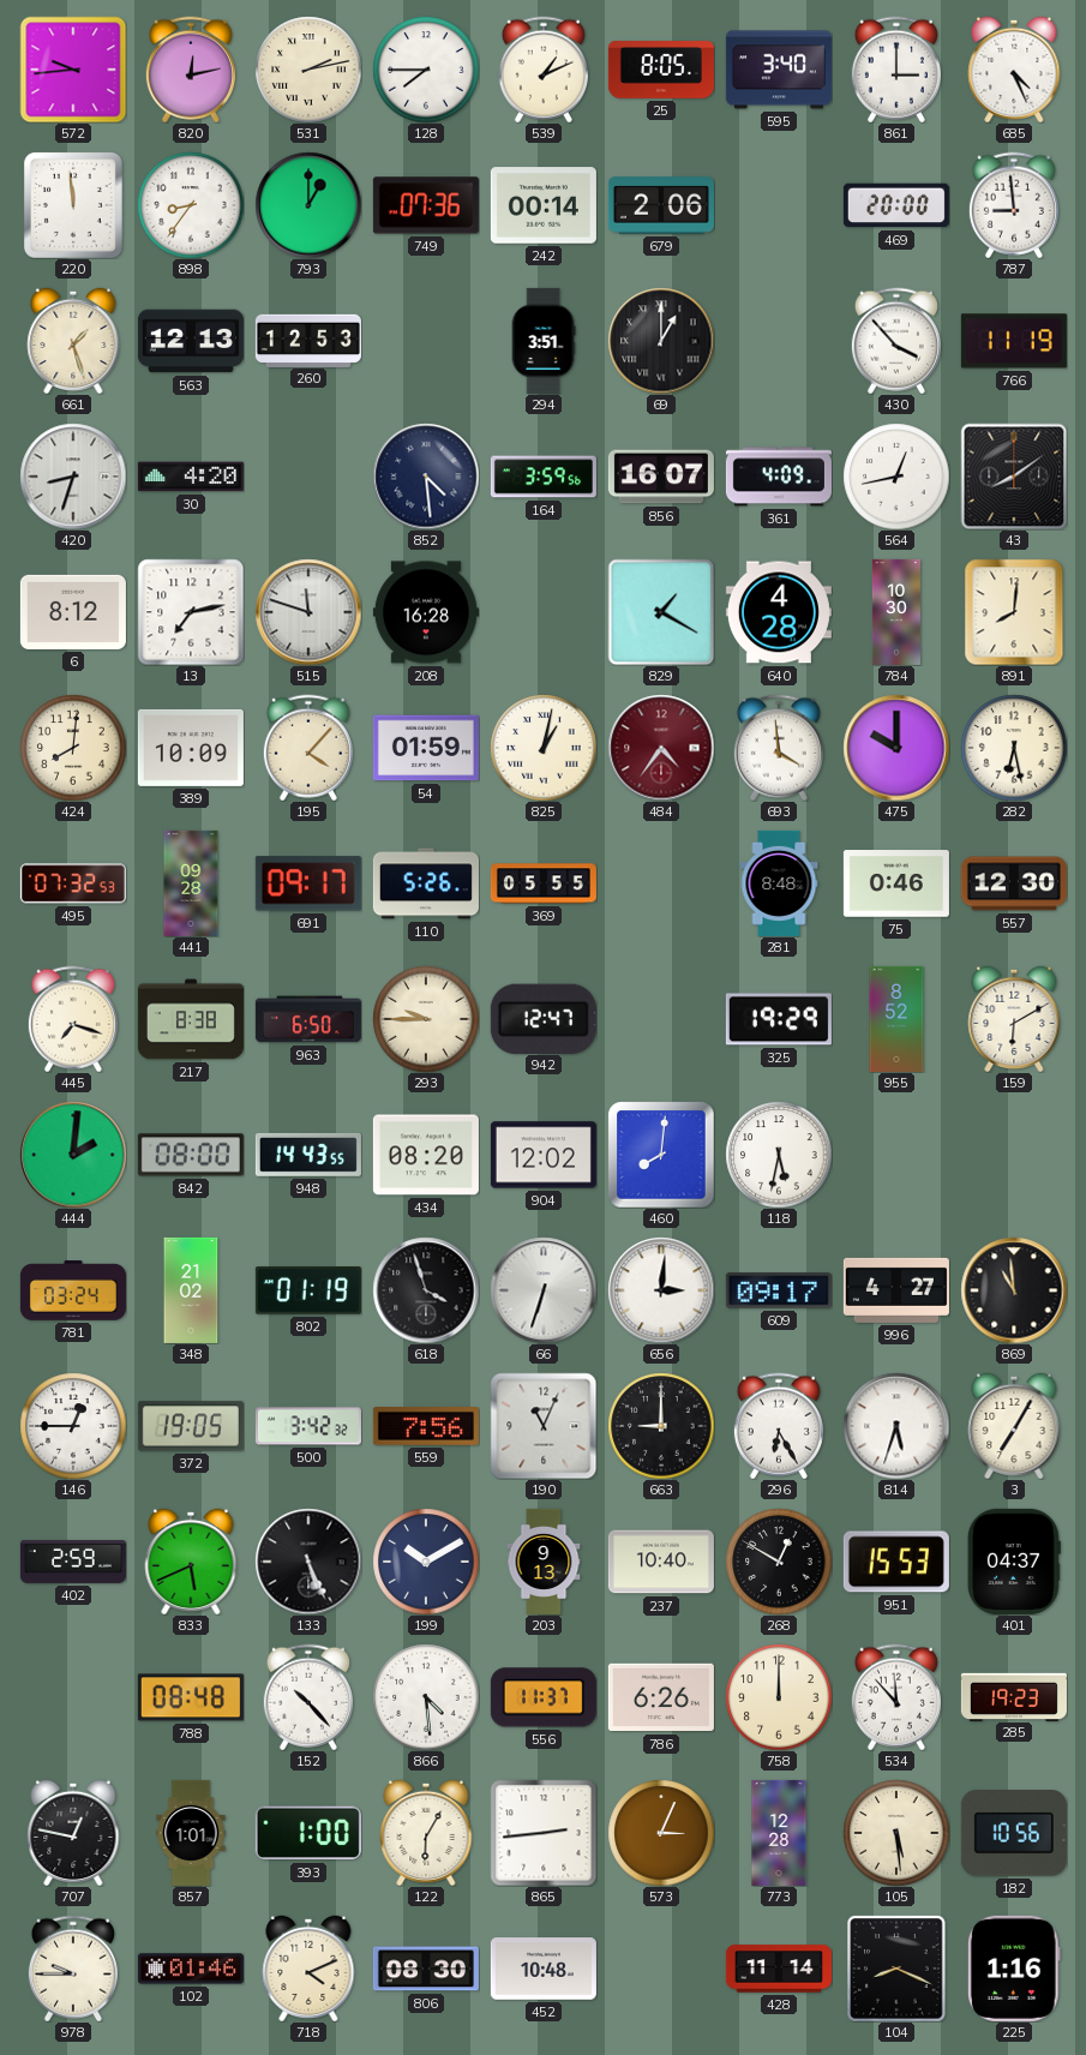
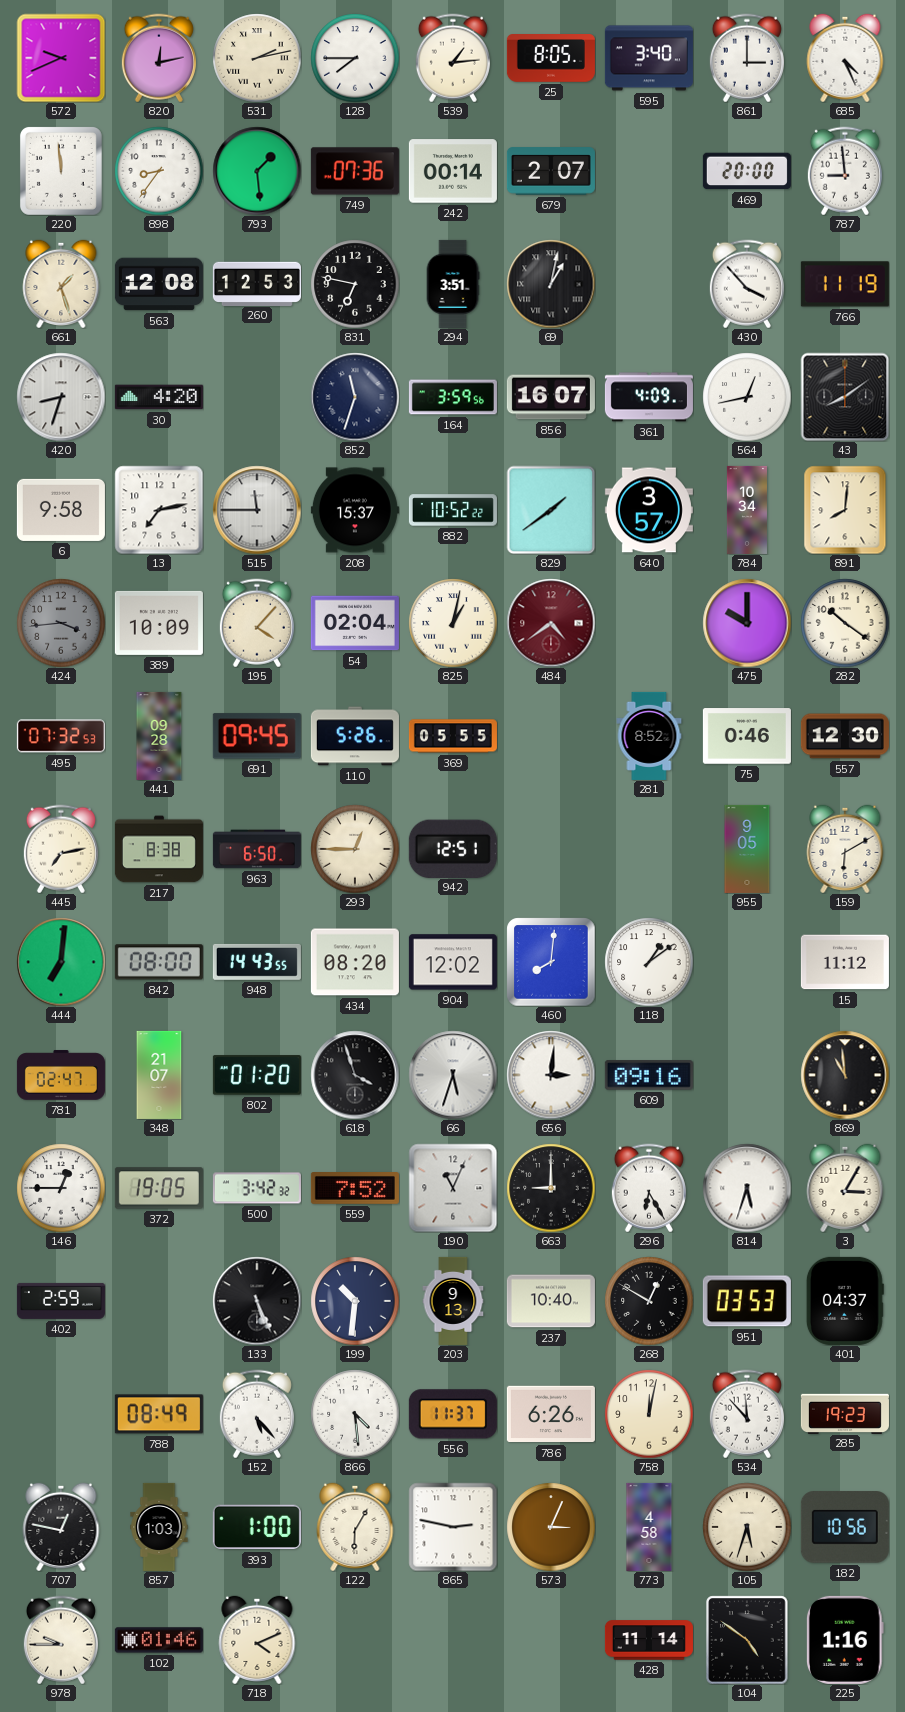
572: 9:44 -> 9:41 (61, 58)
539: 1:11 -> 1:14 (453, 58)
793: 1:00 -> 1:29 (257, 171)
679: 2:06 -> 2:07 (551, 171)
563: 12:13 -> 12:08 (159, 284)
831: none -> 6:47 (355, 284)
69: 1:00 -> 1:02 (551, 284)
852: 4:29 -> 11:33 (355, 397)
6: 8:12 -> 9:58 (61, 510)
515: 11:48 -> 11:45 (257, 510)
208: 16:28 -> 15:37 (355, 510)
882: none -> 10:52 (453, 510)
829: 1:20 -> 1:39 (551, 510)
640: 4:28 -> 3:57 (649, 510)
784: 10:30 -> 10:34 (747, 510)
424: 8:01 -> 3:44 (61, 623)
424 dial: cream -> grey (61, 623)
54: 01:59 -> 02:04 (355, 623)
484: 4:36 -> 4:39 (551, 623)
693: 3:59 -> none (779, 748)
282: 6:28 -> 10:21 (845, 623)
691: 09:17 -> 09:45 (257, 736)
281: 8:48 -> 8:52 (649, 736)
445: 7:18 -> 7:13 (61, 849)
293: 9:45 -> 12:45 (355, 849)
942: 12:47 -> 12:51 (453, 848)
325: 19:29 -> none (779, 1019)
955: 8:52 -> 9:05 (747, 849)
444: 2:01 -> 7:01 (61, 962)
118: 5:32 -> 1:09 (649, 962)
15: none -> 11:12 (845, 962)
781: 03:24 -> 02:47 (61, 1075)
348: 21:02 -> 21:07 (159, 1075)
802: 01:19 -> 01:20 (257, 1075)
66: 6:33 -> 5:33 (453, 1075)
609: 09:17 -> 09:16 (649, 1075)
996: 4:27 -> none (896, 1290)
559: 7:56 -> 7:52 (355, 1189)
3: 7:05 -> 3:05 (845, 1187)
833: 5:41 -> none (191, 1560)
199: 10:10 -> 10:31 (355, 1301)
951: 15:53 -> 03:53 (747, 1301)
788: 08:48 -> 08:49 (159, 1414)
152: 10:23 -> 5:23 (257, 1414)
758: 12:00 -> 12:02 (649, 1414)
857: 1:01 -> 1:03 (159, 1527)
865: 2:44 -> 2:47 (453, 1527)
773: 12:28 -> 4:58 (649, 1527)
105: 5:29 -> 5:33 (747, 1527)
806: 08:30 -> none (426, 1969)
452: 10:48 -> none (544, 1969)
104: 8:19 -> 4:51 (747, 1640)
